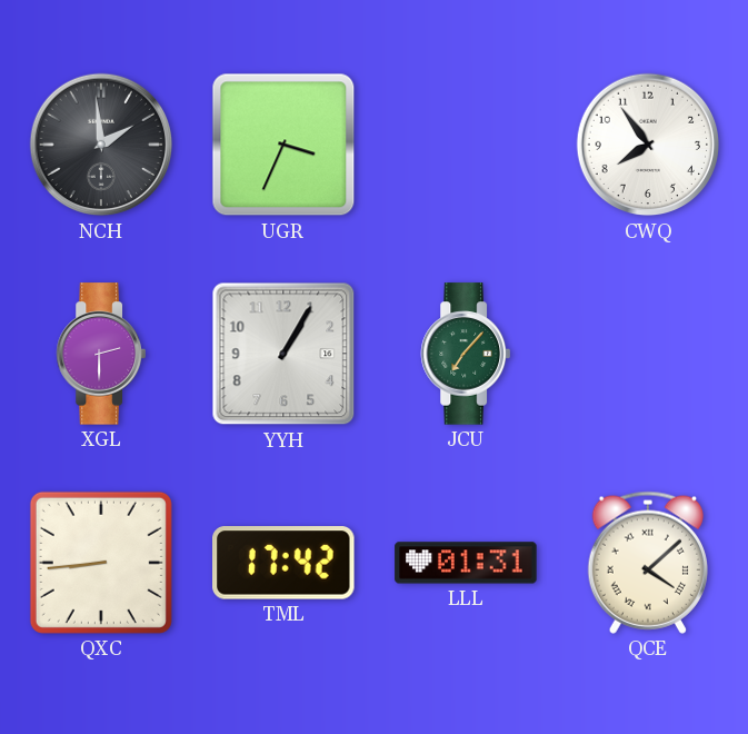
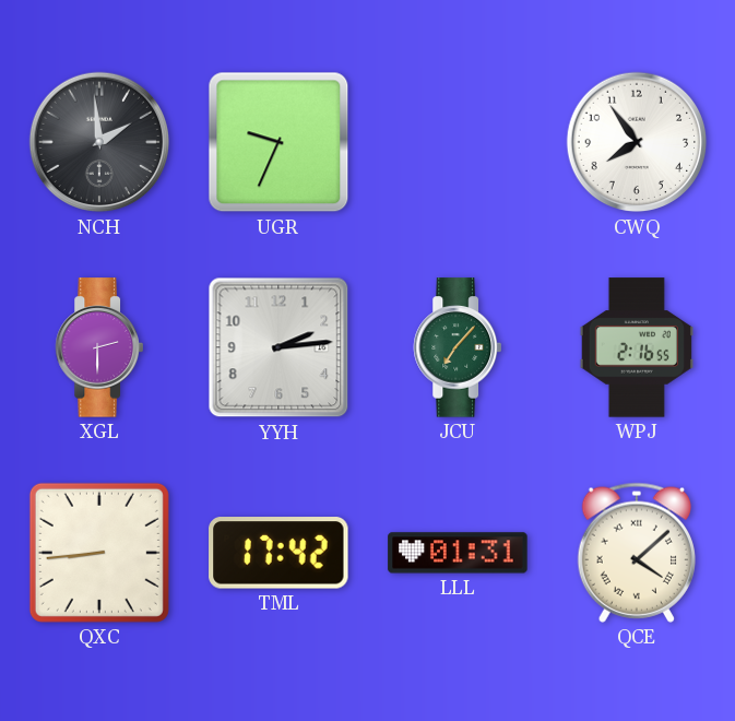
UGR: 3:34 -> 9:34 (278, 142)
YYH: 1:05 -> 2:14 (278, 347)
WPJ: none -> 2:16 (637, 347)
